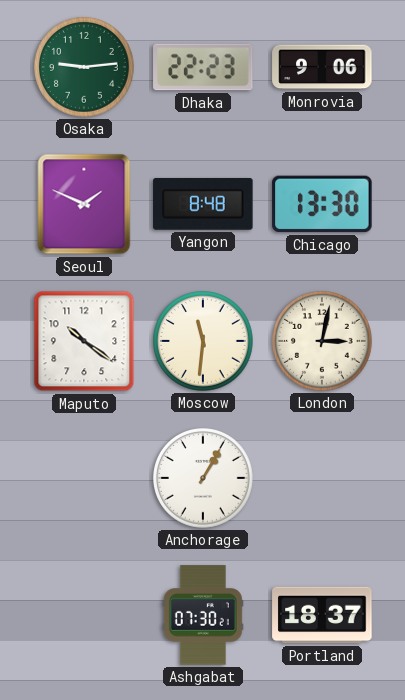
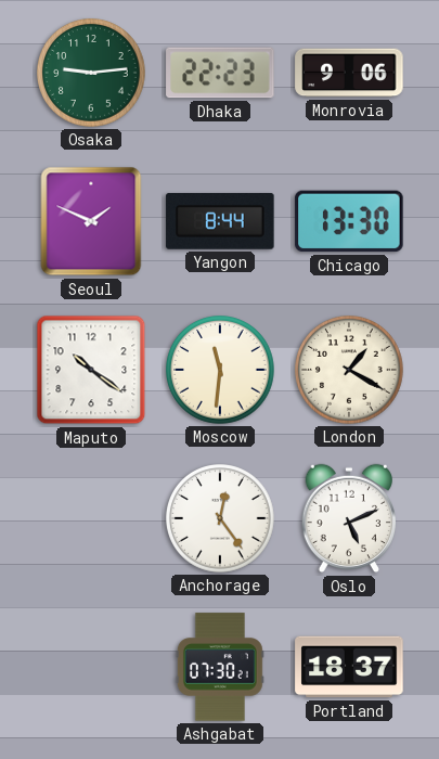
Yangon: 8:48 -> 8:44 (220, 221)
London: 3:02 -> 1:20 (350, 371)
Anchorage: 1:05 -> 12:24 (221, 519)
Oslo: none -> 5:11 (348, 518)
